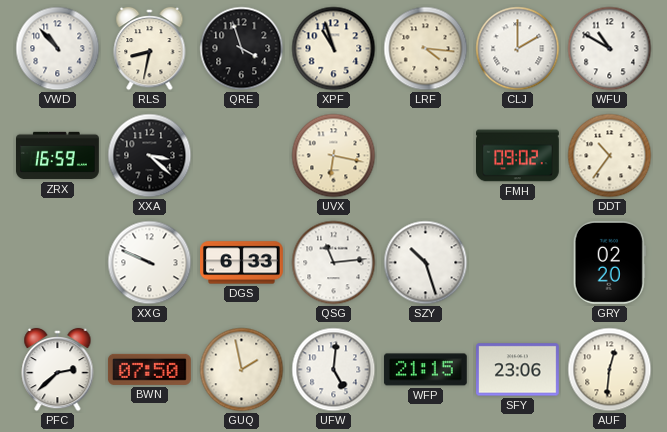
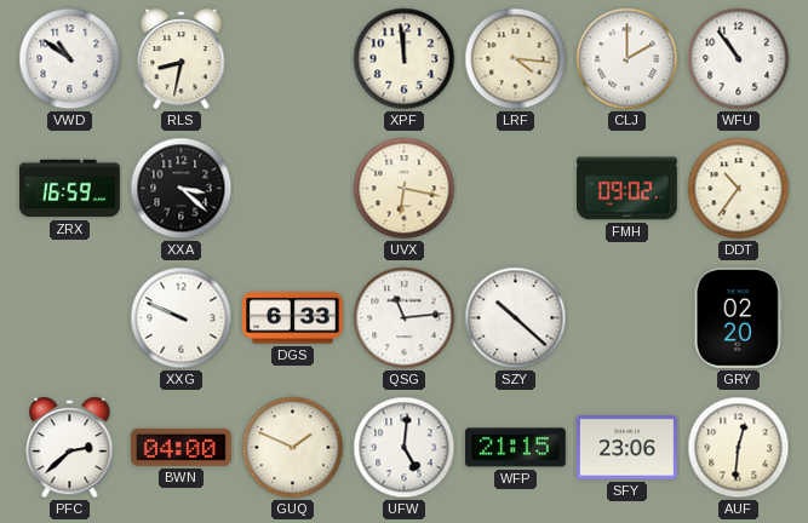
VWD: 10:53 -> 10:51 (70, 59)
QRE: 3:57 -> none (242, 49)
XPF: 10:57 -> 11:59 (405, 59)
WFU: 10:50 -> 10:54 (739, 59)
SZY: 10:27 -> 10:22 (516, 318)
BWN: 07:50 -> 04:00 (180, 447)
GUQ: 1:58 -> 1:49 (293, 448)
